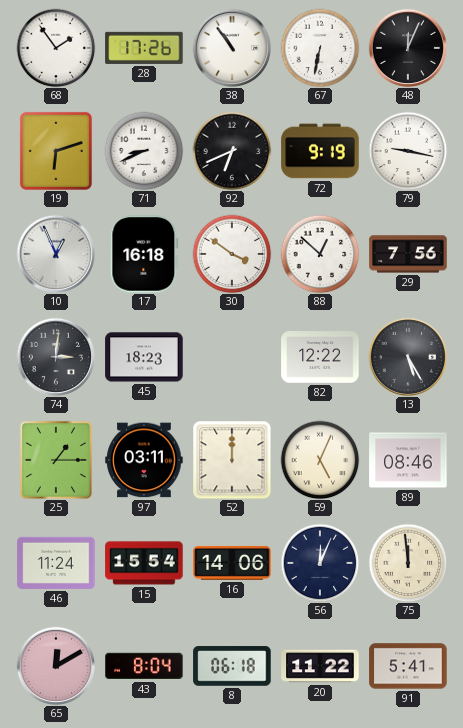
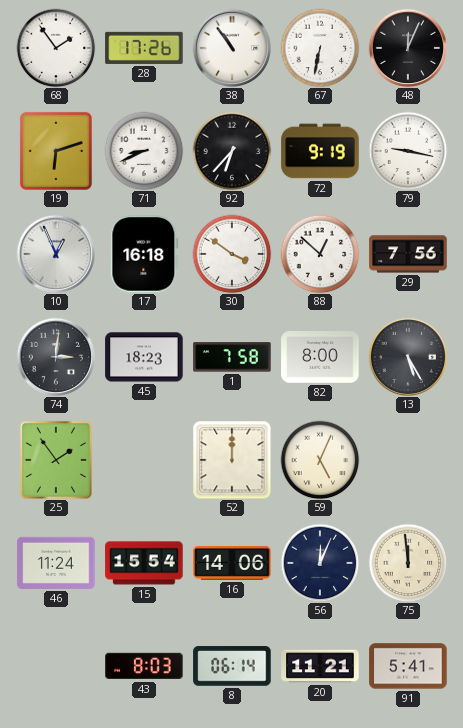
92: 6:41 -> 6:37 (232, 151)
1: none -> 7:58 (232, 357)
82: 12:22 -> 8:00 (320, 357)
25: 1:15 -> 1:54 (56, 460)
97: 03:11 -> none (144, 460)
89: 08:46 -> none (408, 460)
65: 12:10 -> none (55, 665)
43: 8:04 -> 8:03 (144, 666)
8: 06:18 -> 06:14 (232, 666)
20: 11:22 -> 11:21 (320, 666)
